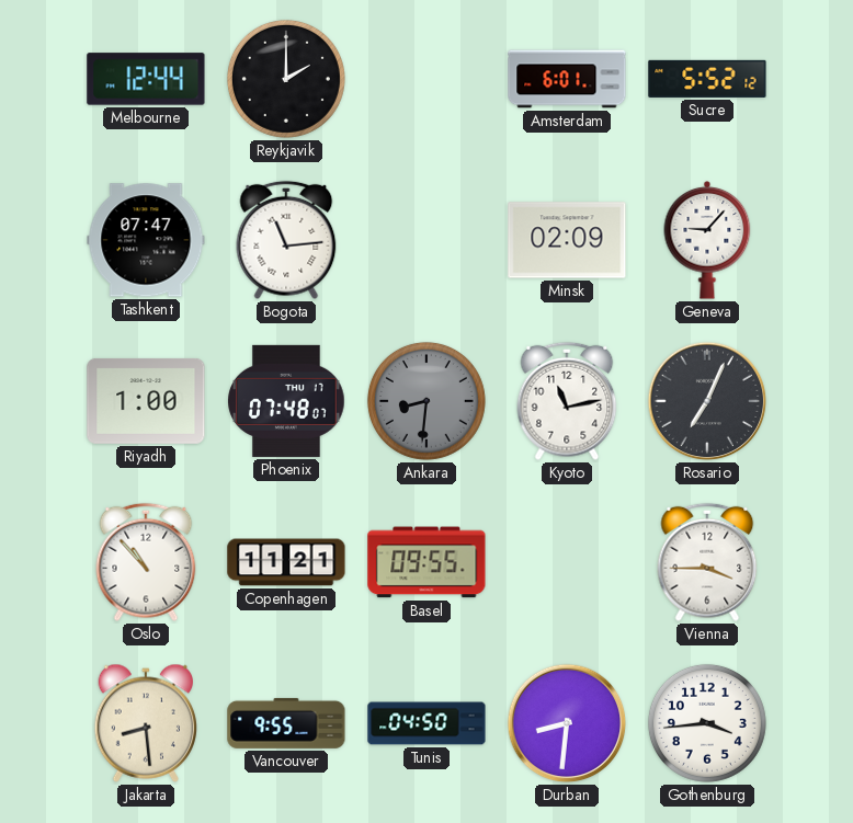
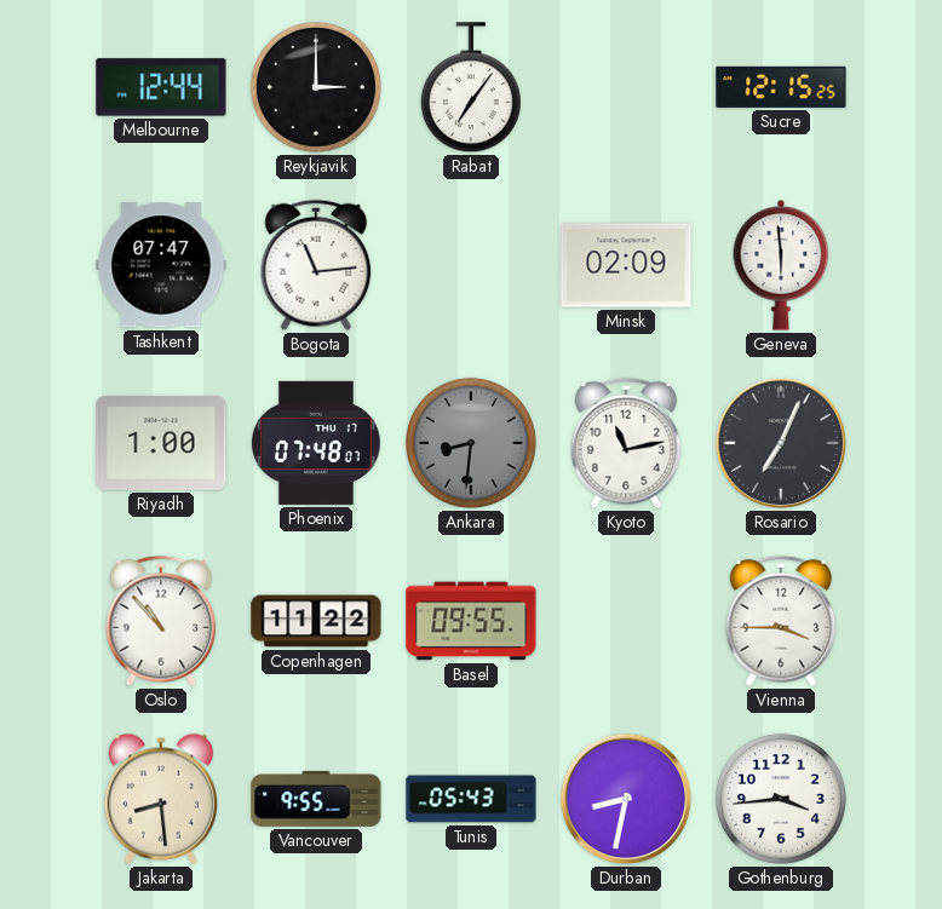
Reykjavik: 2:00 -> 3:00 (316, 87)
Rabat: none -> 7:06 (471, 88)
Amsterdam: 6:01 -> none (567, 79)
Sucre: 5:52 -> 12:15 (781, 87)
Geneva: 9:07 -> 5:59 (781, 266)
Copenhagen: 11:21 -> 11:22 (316, 621)
Tunis: 04:50 -> 05:43 (471, 799)
Durban: 8:31 -> 8:32 (626, 799)
